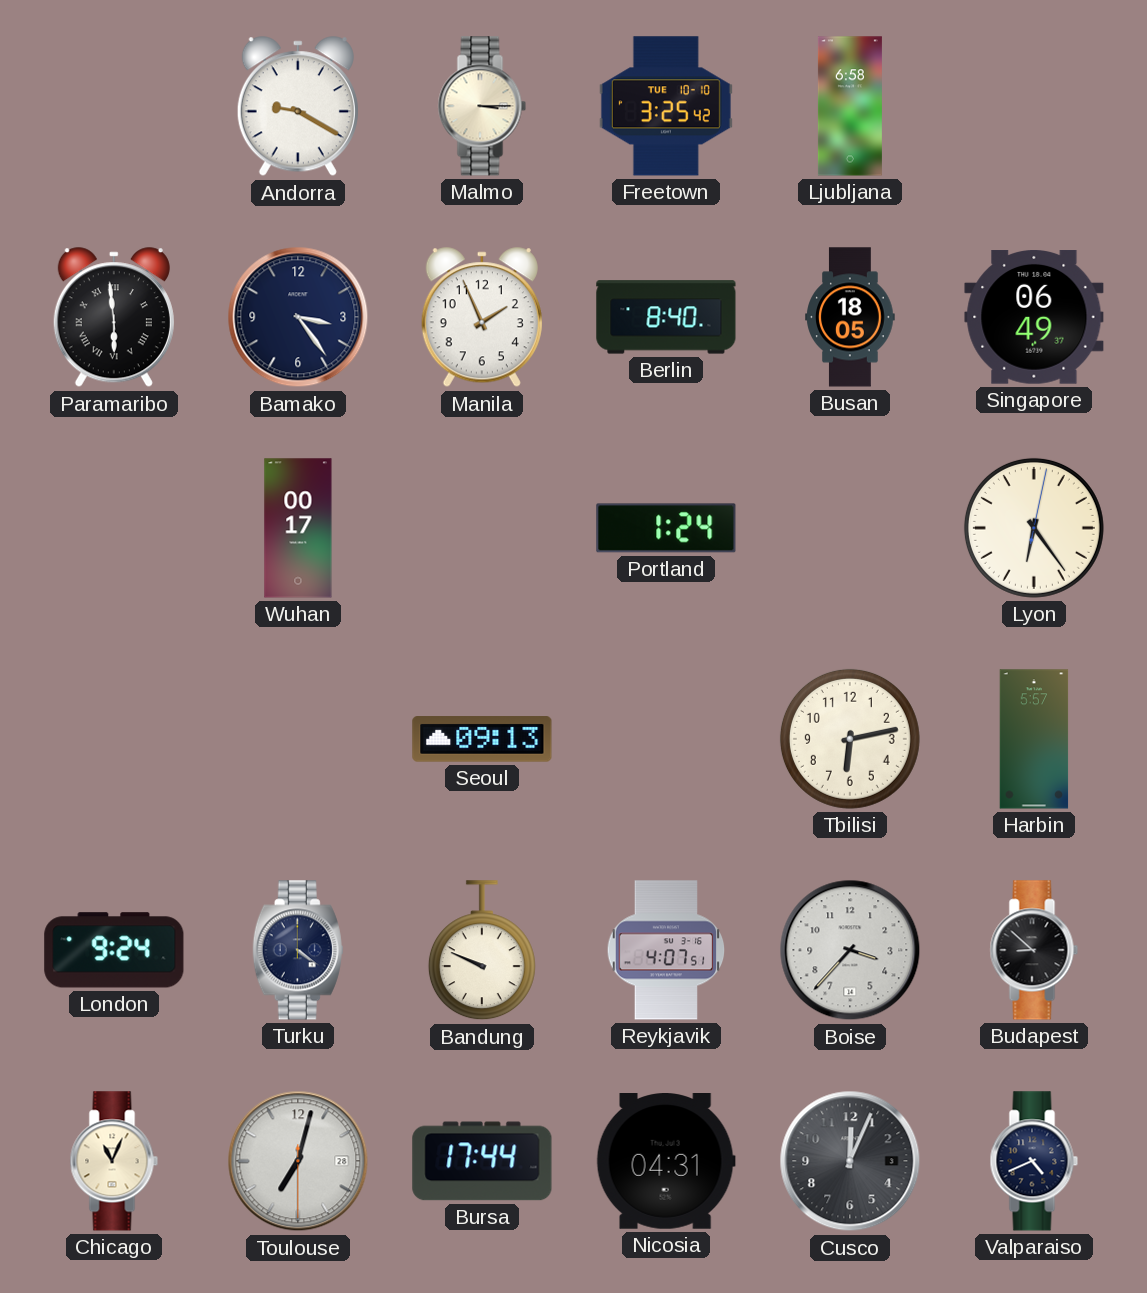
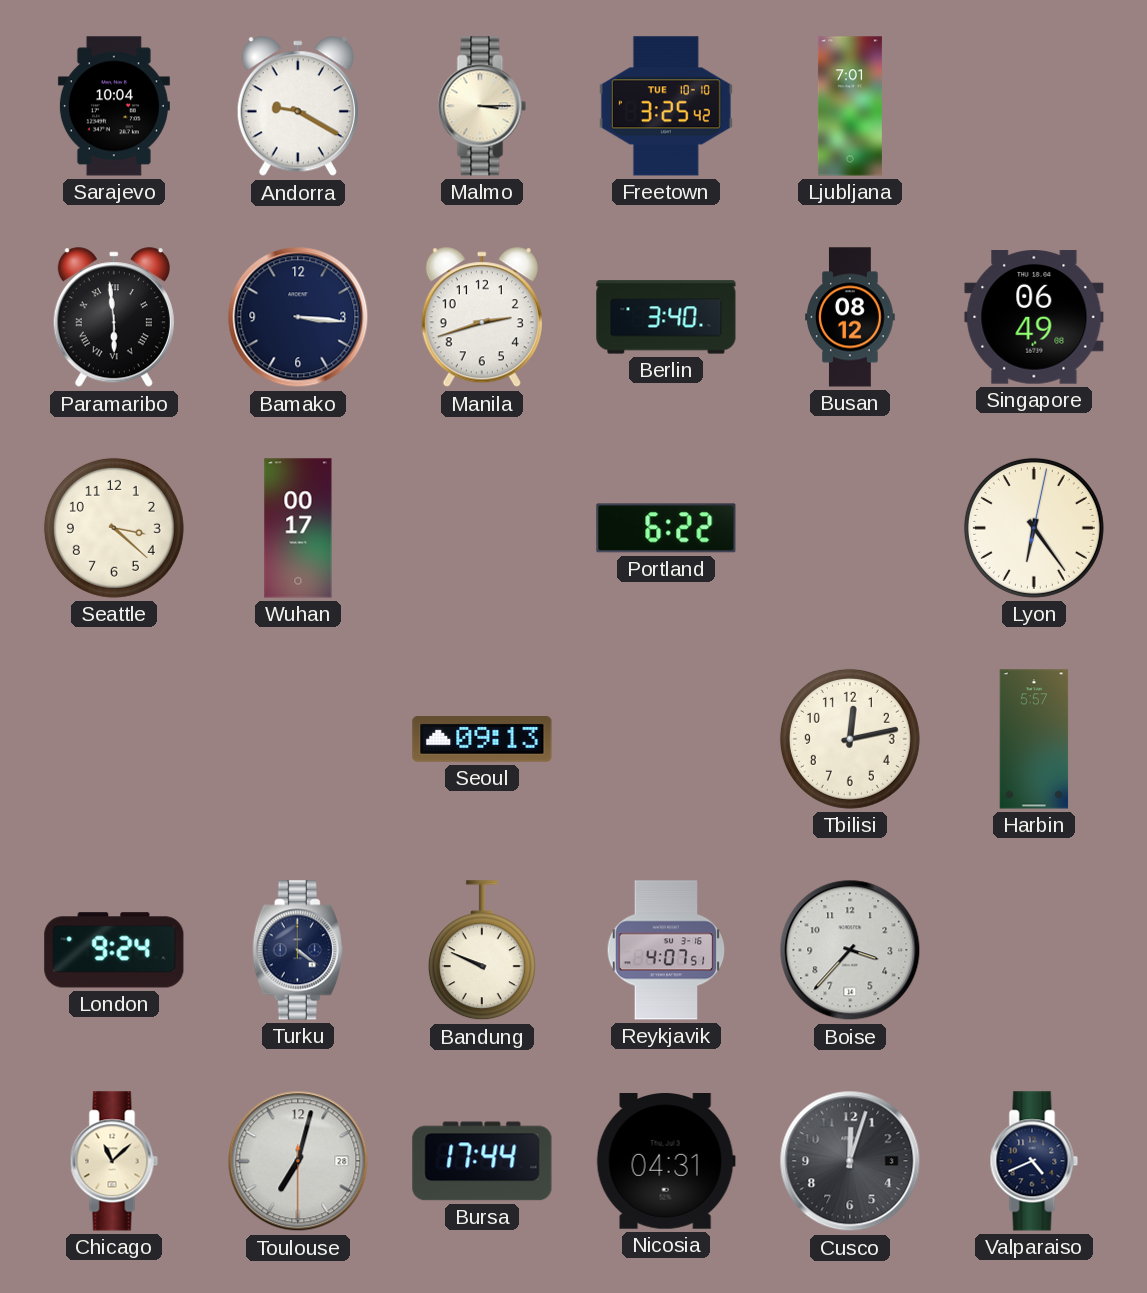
Sarajevo: none -> 10:04 (114, 106)
Ljubljana: 6:58 -> 7:01 (850, 106)
Bamako: 3:24 -> 3:16 (298, 317)
Manila: 1:56 -> 2:42 (482, 318)
Berlin: 8:40 -> 3:40 (666, 317)
Busan: 18:05 -> 08:12 (850, 317)
Singapore: 06:49:37 -> 06:49:08 (1034, 318)
Seattle: none -> 3:22 (114, 528)
Portland: 1:24 -> 6:22 (666, 528)
Tbilisi: 6:13 -> 12:13 (850, 739)
Budapest: 8:52 -> none (1034, 950)
Chicago: 11:04 -> 11:08 (114, 1161)
Cusco: 12:04 -> 12:03 (850, 1161)
